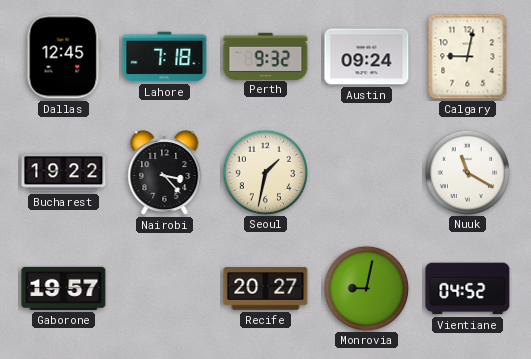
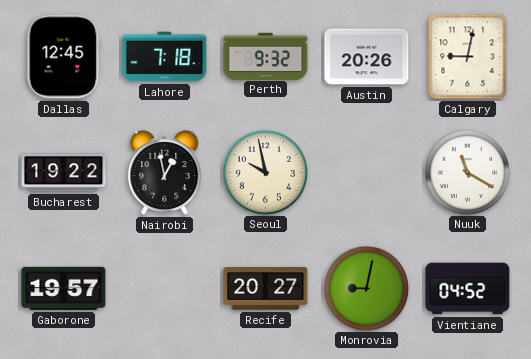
Austin: 09:24 -> 20:26 (367, 57)
Nairobi: 3:23 -> 12:58 (165, 173)
Seoul: 1:32 -> 9:58 (265, 172)
